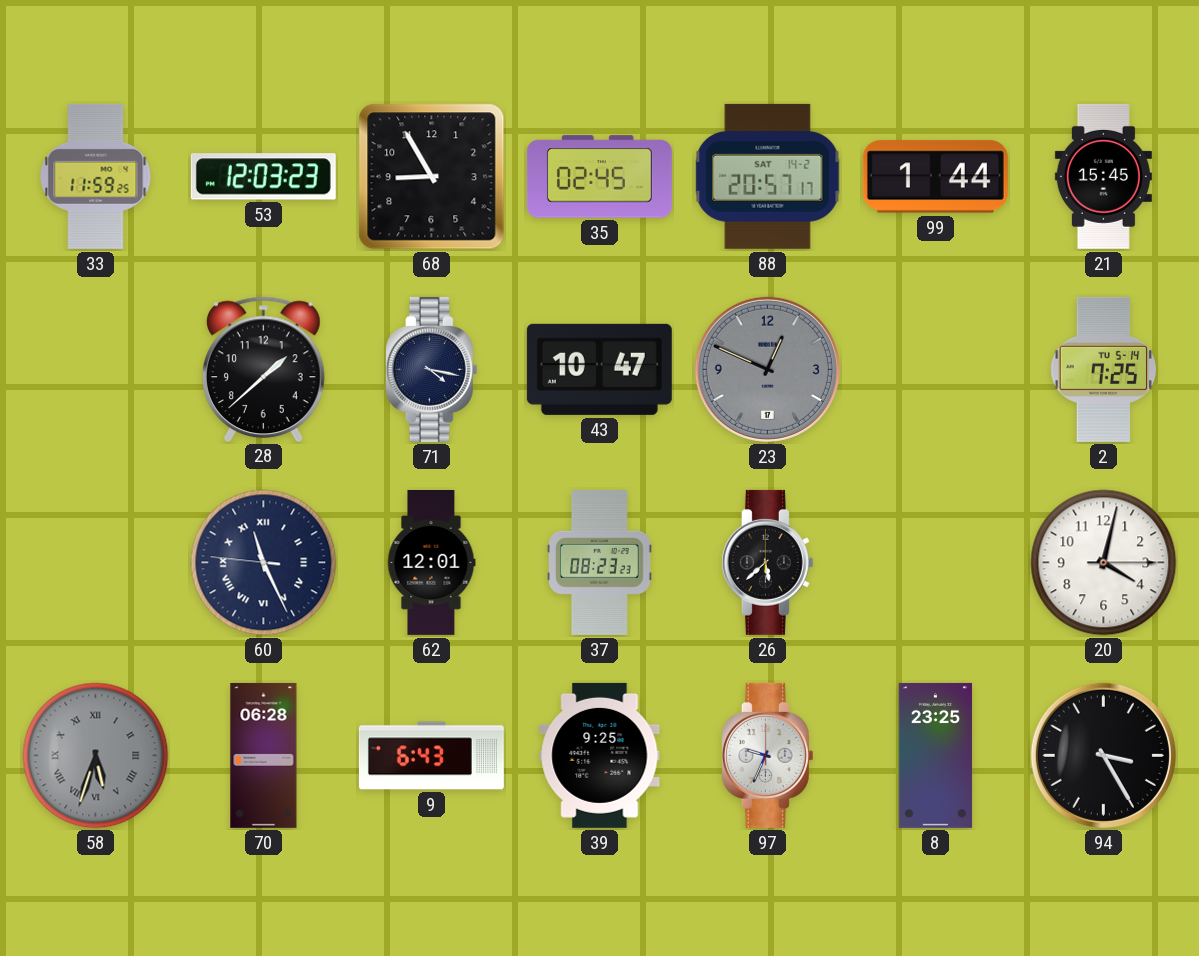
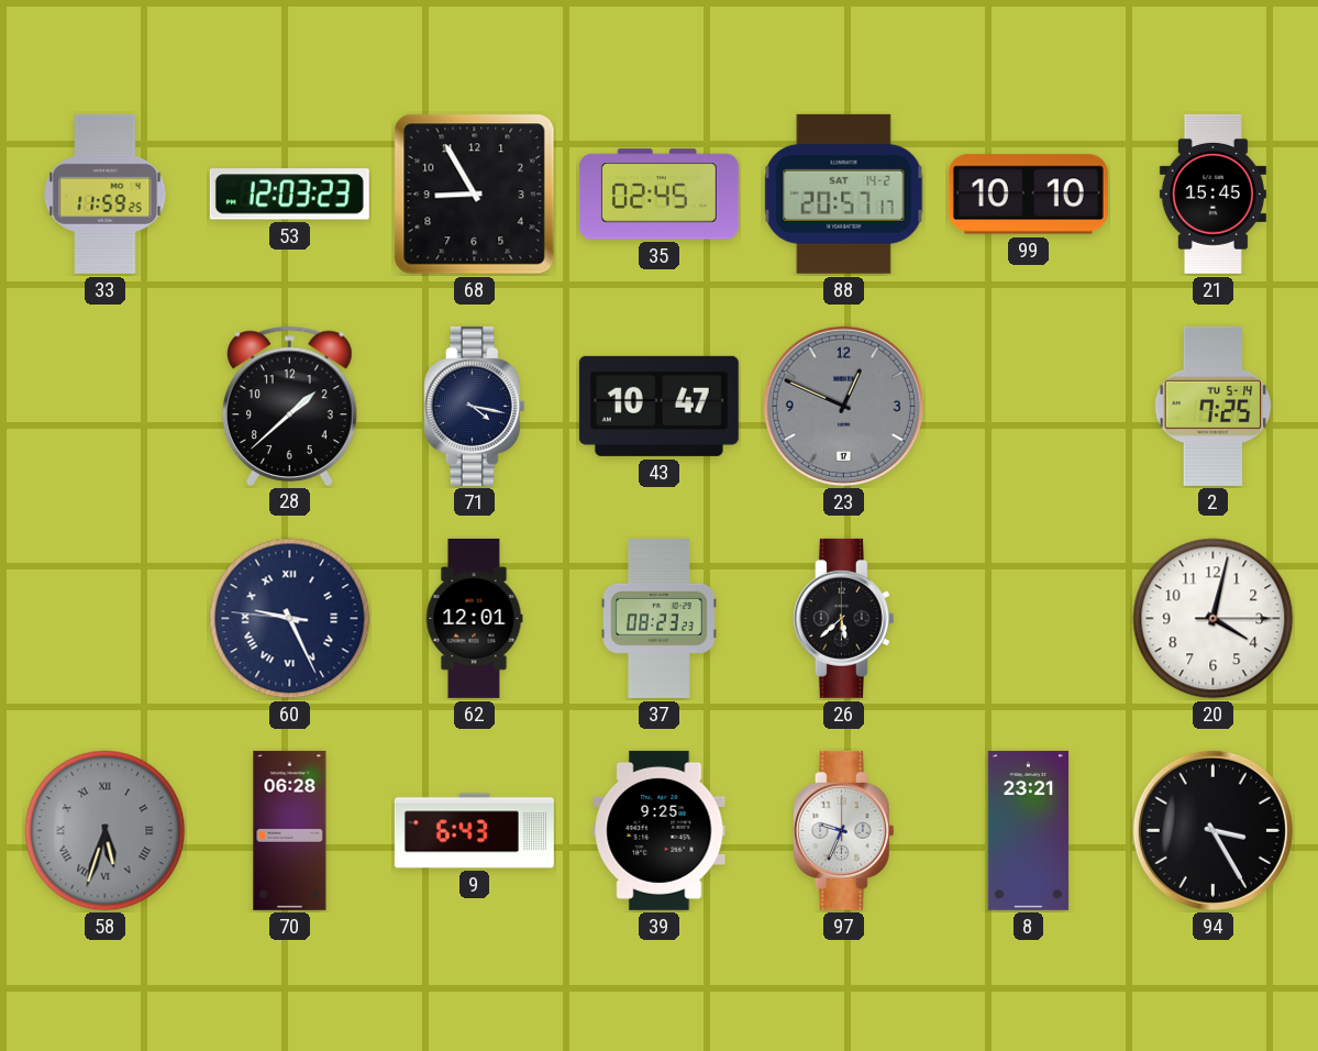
99: 1:44 -> 10:10 (1028, 195)
60: 11:25 -> 9:25 (290, 619)
8: 23:25 -> 23:21 (1029, 830)
